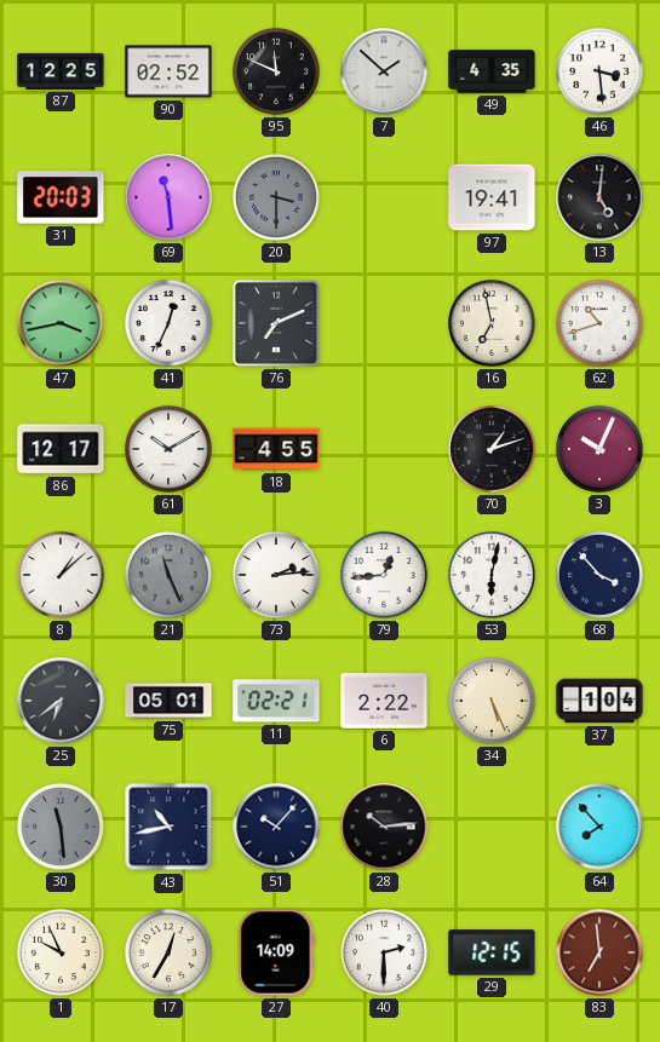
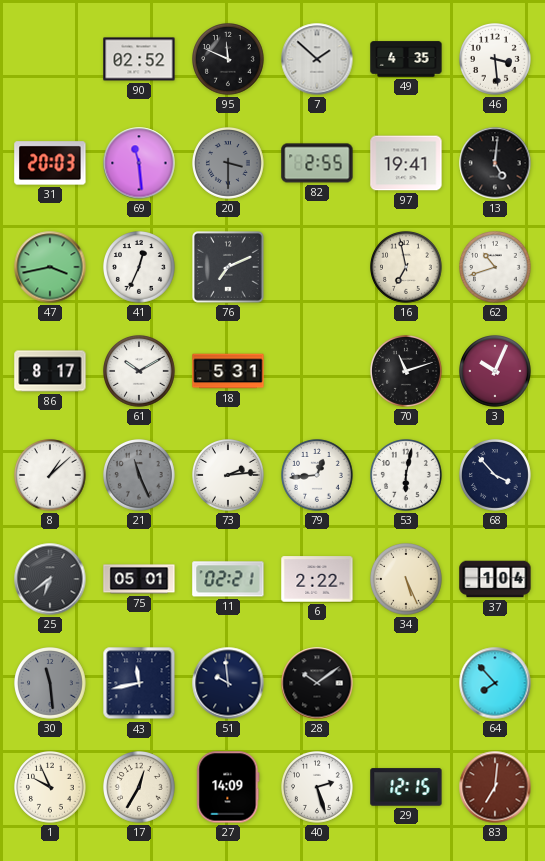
87: 12:25 -> none (61, 71)
82: none -> 2:55 (317, 163)
86: 12:17 -> 8:17 (50, 371)
18: 4:55 -> 5:31 (228, 371)
70: 1:12 -> 11:12 (407, 372)
43: 10:43 -> 11:43 (139, 683)
51: 10:07 -> 9:59 (228, 683)
28: 10:14 -> 10:09 (317, 683)
40: 2:30 -> 2:27 (318, 788)
83: 6:59 -> 7:01 (495, 787)
